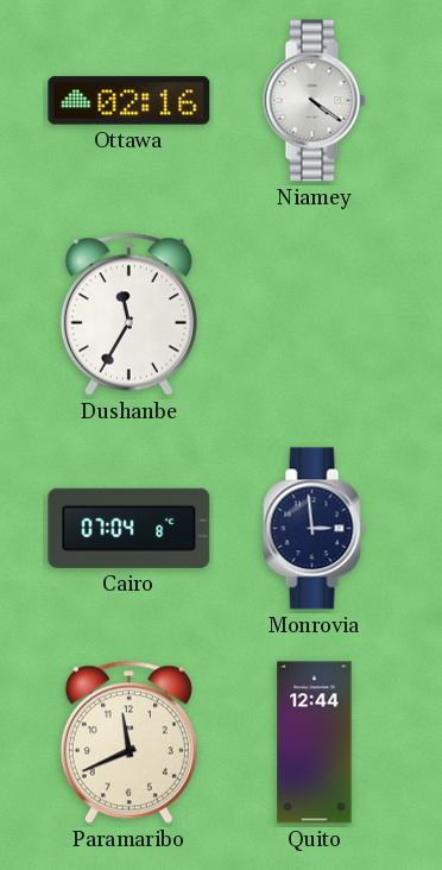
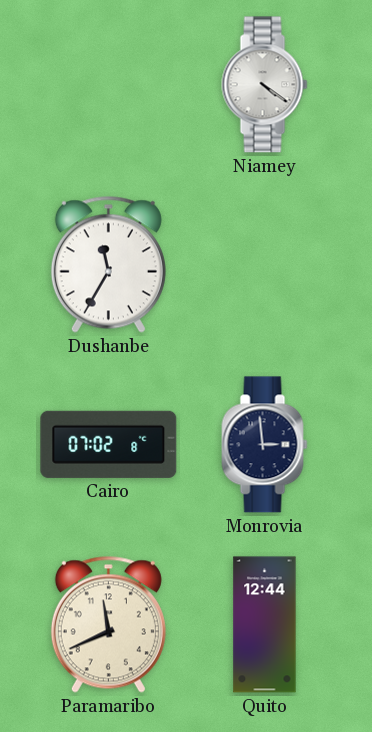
Ottawa: 02:16 -> none (130, 101)
Cairo: 07:04 -> 07:02 (109, 444)
